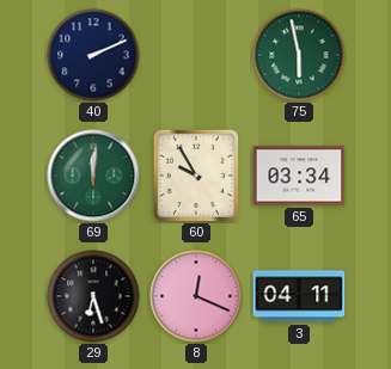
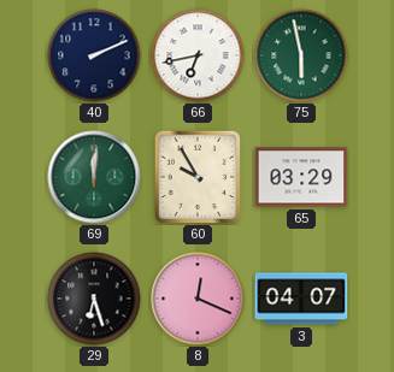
66: none -> 6:43 (198, 55)
65: 03:34 -> 03:29 (301, 177)
3: 04:11 -> 04:07 (301, 299)
